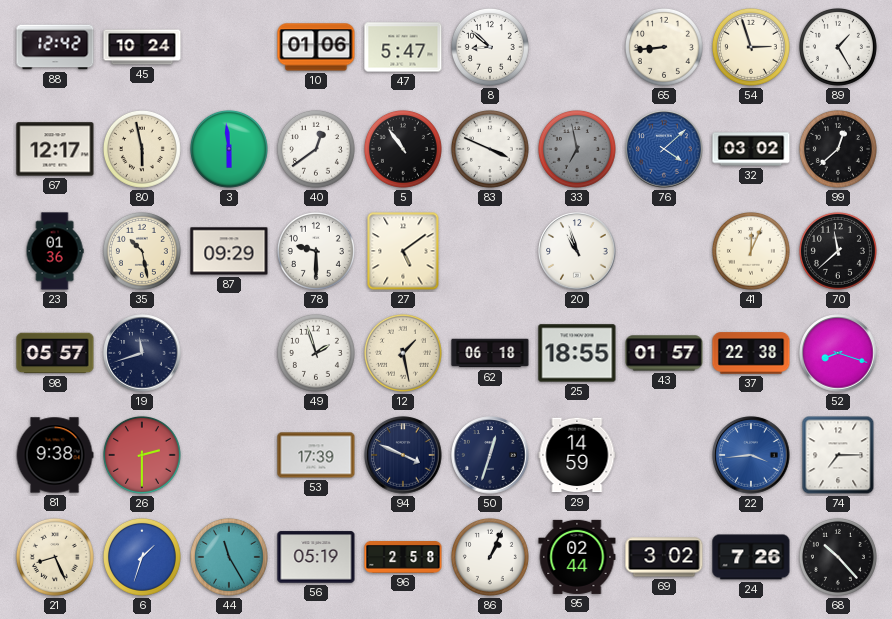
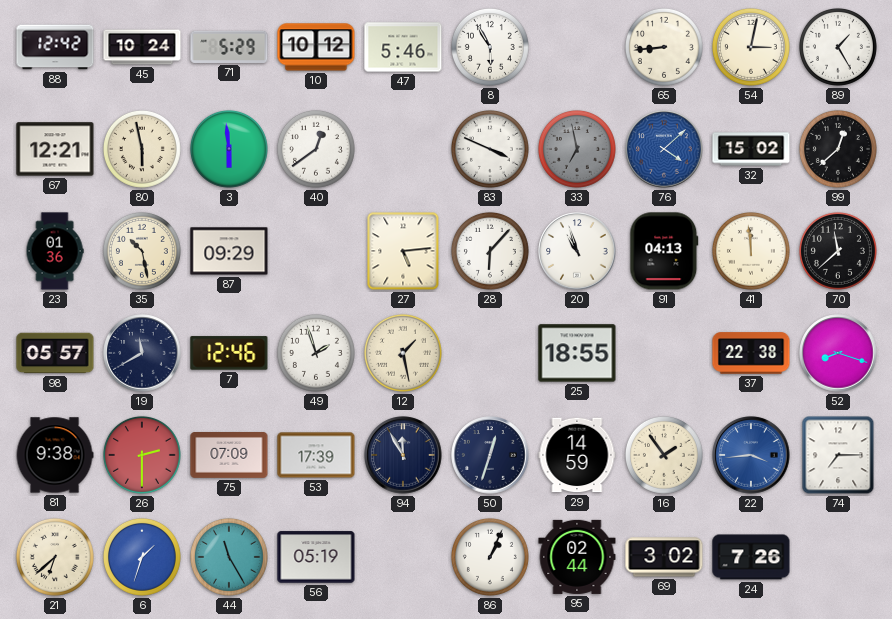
71: none -> 5:29 (229, 47)
10: 01:06 -> 10:12 (316, 47)
47: 5:47 -> 5:46 (403, 47)
8: 8:52 -> 5:55 (490, 47)
54: 2:57 -> 3:02 (751, 47)
67: 12:17 -> 12:21 (55, 149)
5: 10:54 -> none (403, 149)
32: 03:02 -> 15:02 (751, 149)
78: 9:30 -> none (316, 251)
27: 5:09 -> 5:14 (403, 251)
28: none -> 6:07 (490, 251)
91: none -> 04:13 (664, 251)
41: 12:04 -> 11:59 (751, 251)
19: 11:42 -> 11:40 (142, 353)
7: none -> 12:46 (229, 353)
62: 06:18 -> none (490, 353)
43: 01:57 -> none (664, 353)
75: none -> 07:09 (229, 456)
94: 3:49 -> 11:55 (403, 455)
16: none -> 1:54 (664, 455)
21: 8:26 -> 6:38 (55, 557)
96: 2:58 -> none (403, 558)
68: 10:23 -> none (838, 557)
